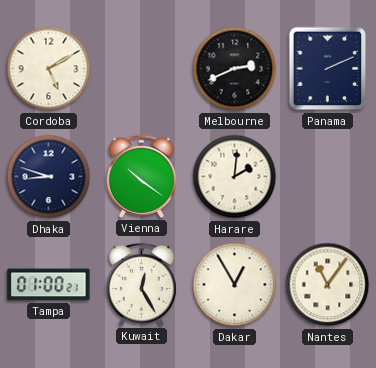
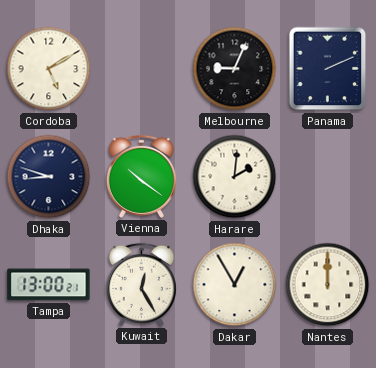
Melbourne: 2:41 -> 9:04 (235, 69)
Tampa: 01:00 -> 13:00 (49, 285)
Nantes: 11:06 -> 12:00 (328, 285)
